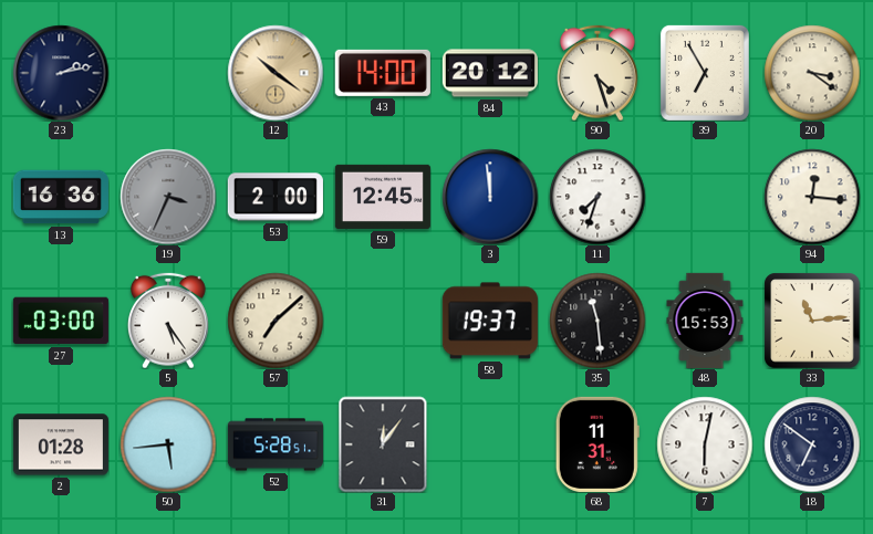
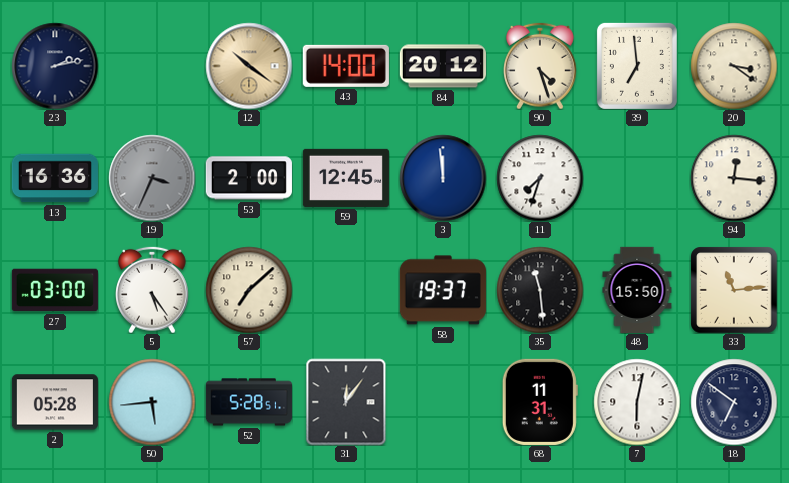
39: 6:55 -> 6:59 (637, 66)
48: 15:53 -> 15:50 (637, 290)
2: 01:28 -> 05:28 (55, 402)
